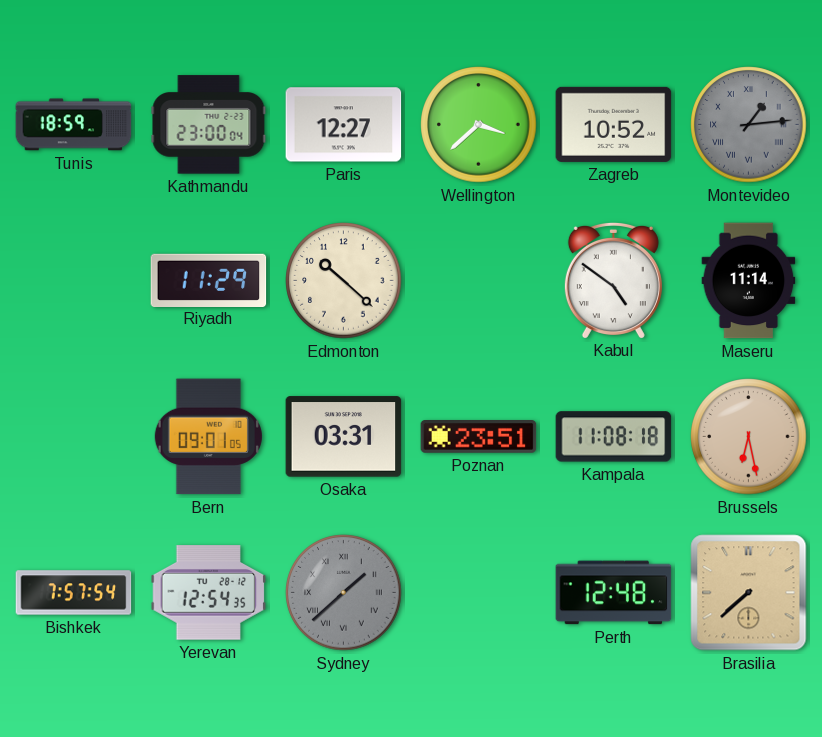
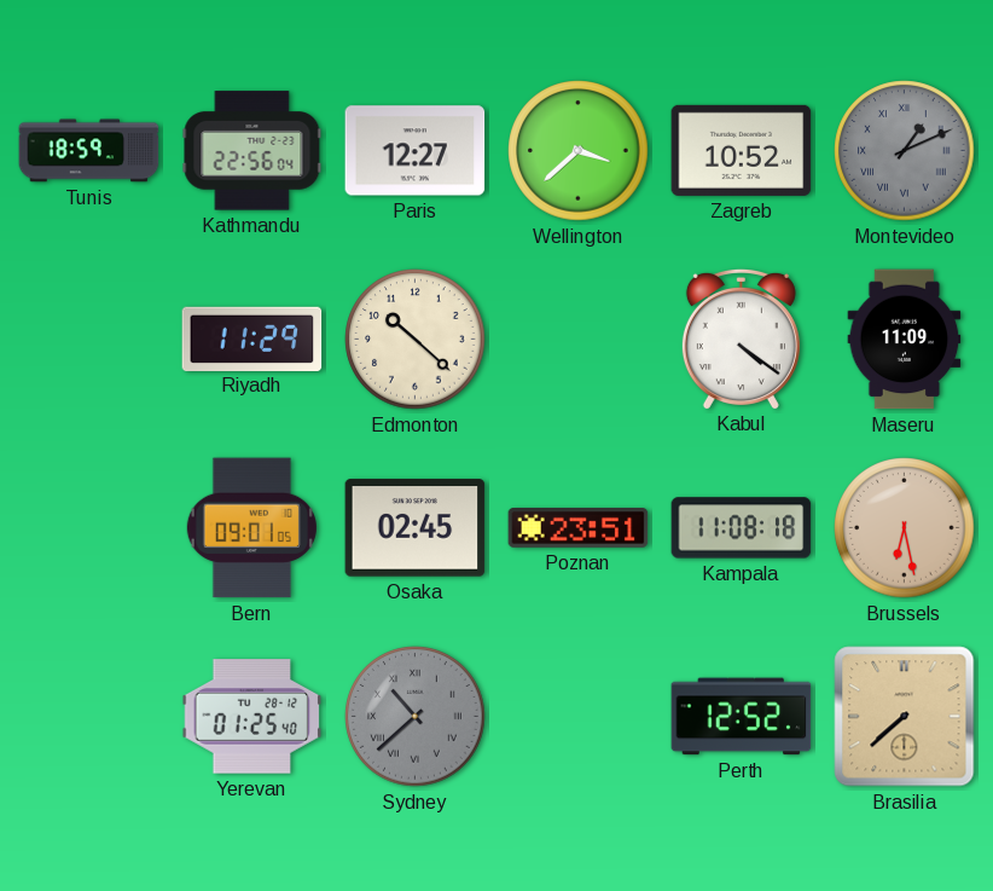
Kathmandu: 23:00 -> 22:56 (252, 151)
Montevideo: 1:14 -> 1:11 (905, 151)
Kabul: 4:51 -> 4:21 (741, 339)
Maseru: 11:14 -> 11:09 (905, 340)
Osaka: 03:31 -> 02:45 (416, 528)
Bishkek: 7:57 -> none (74, 593)
Yerevan: 12:54 -> 01:25 (252, 717)
Sydney: 1:38 -> 10:38 (416, 717)
Perth: 12:48 -> 12:52 (742, 717)
